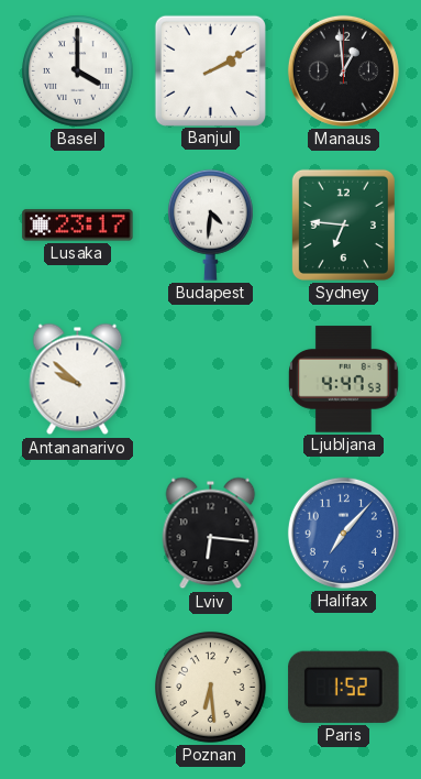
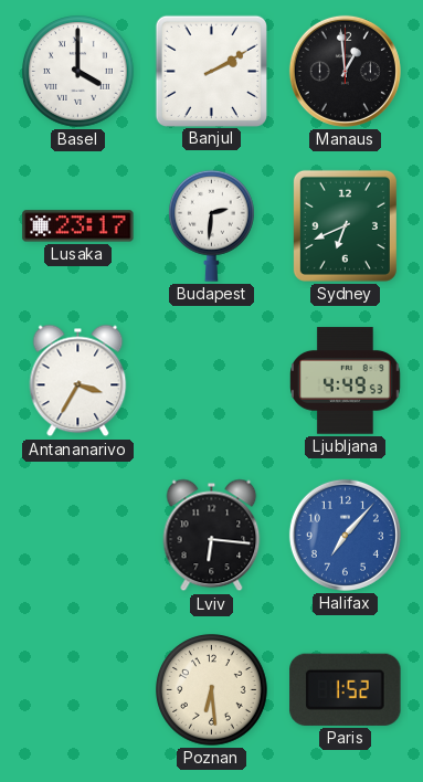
Budapest: 4:31 -> 2:31 (212, 225)
Sydney: 6:46 -> 6:41 (345, 225)
Antananarivo: 9:52 -> 3:35 (78, 381)
Ljubljana: 4:47 -> 4:49 (346, 381)
